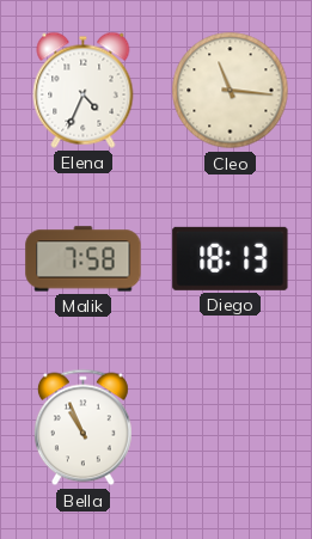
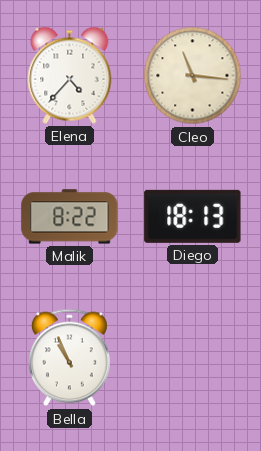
Elena: 4:34 -> 4:37 (70, 75)
Malik: 7:58 -> 8:22 (70, 217)
